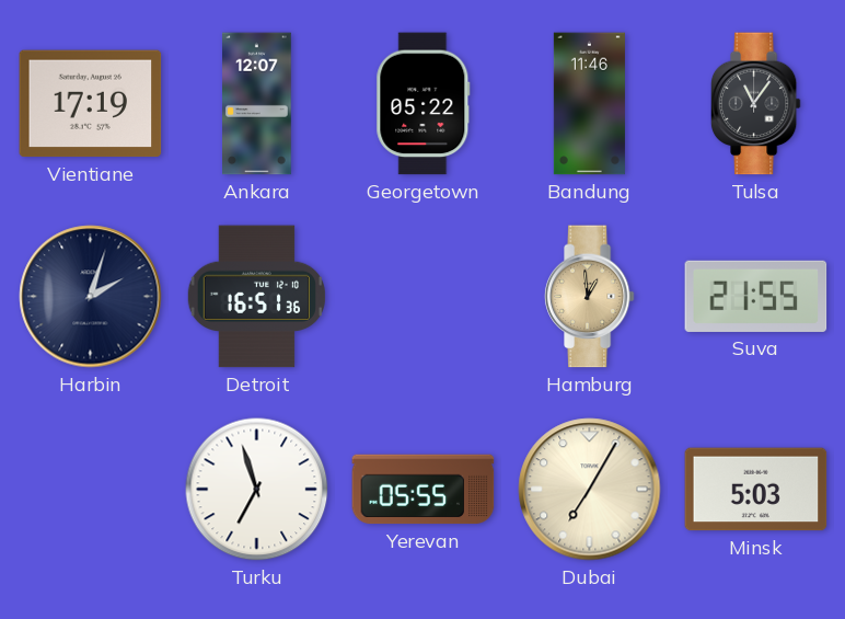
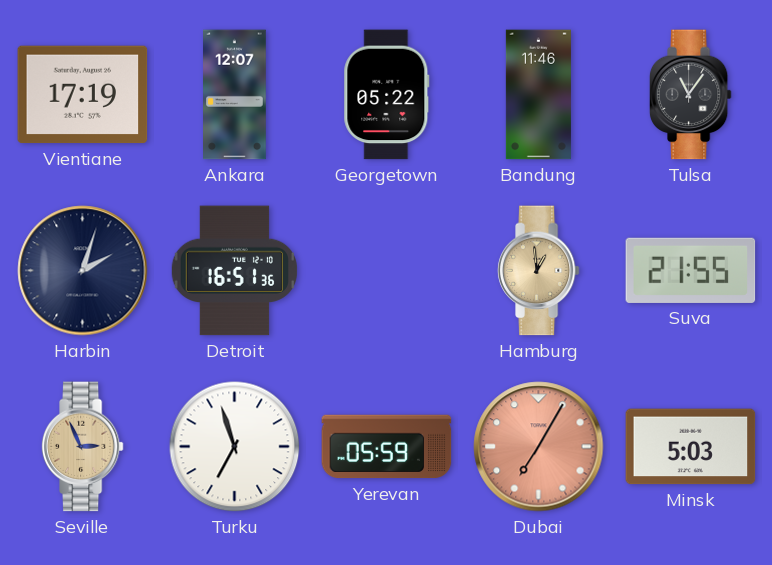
Seville: none -> 2:56 (82, 447)
Yerevan: 05:55 -> 05:59 (387, 447)
Dubai dial: cream -> salmon (539, 447)
